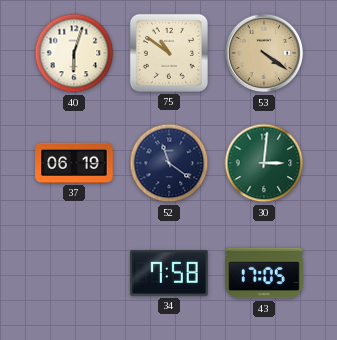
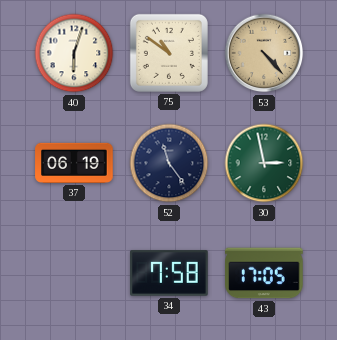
53: 4:21 -> 4:23 (264, 53)
52: 11:21 -> 11:24 (169, 163)
30: 3:01 -> 2:58 (264, 163)
